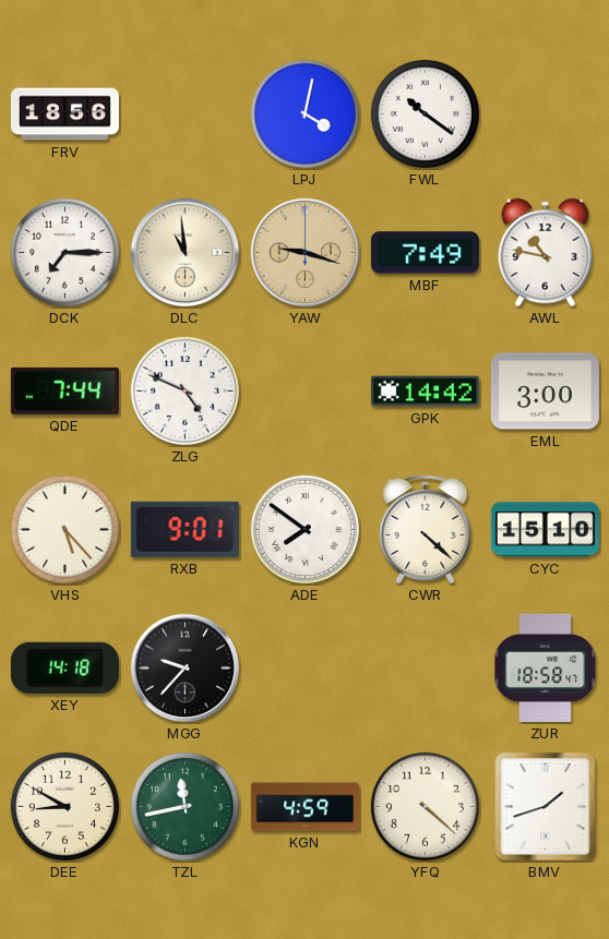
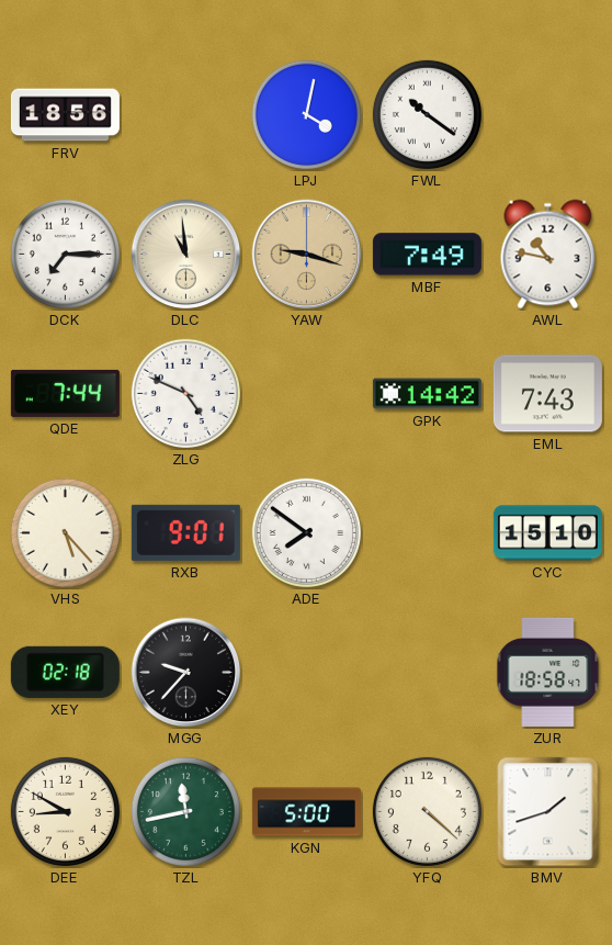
EML: 3:00 -> 7:43 (547, 394)
CWR: 4:22 -> none (426, 529)
XEY: 14:18 -> 02:18 (65, 672)
KGN: 4:59 -> 5:00 (306, 812)
